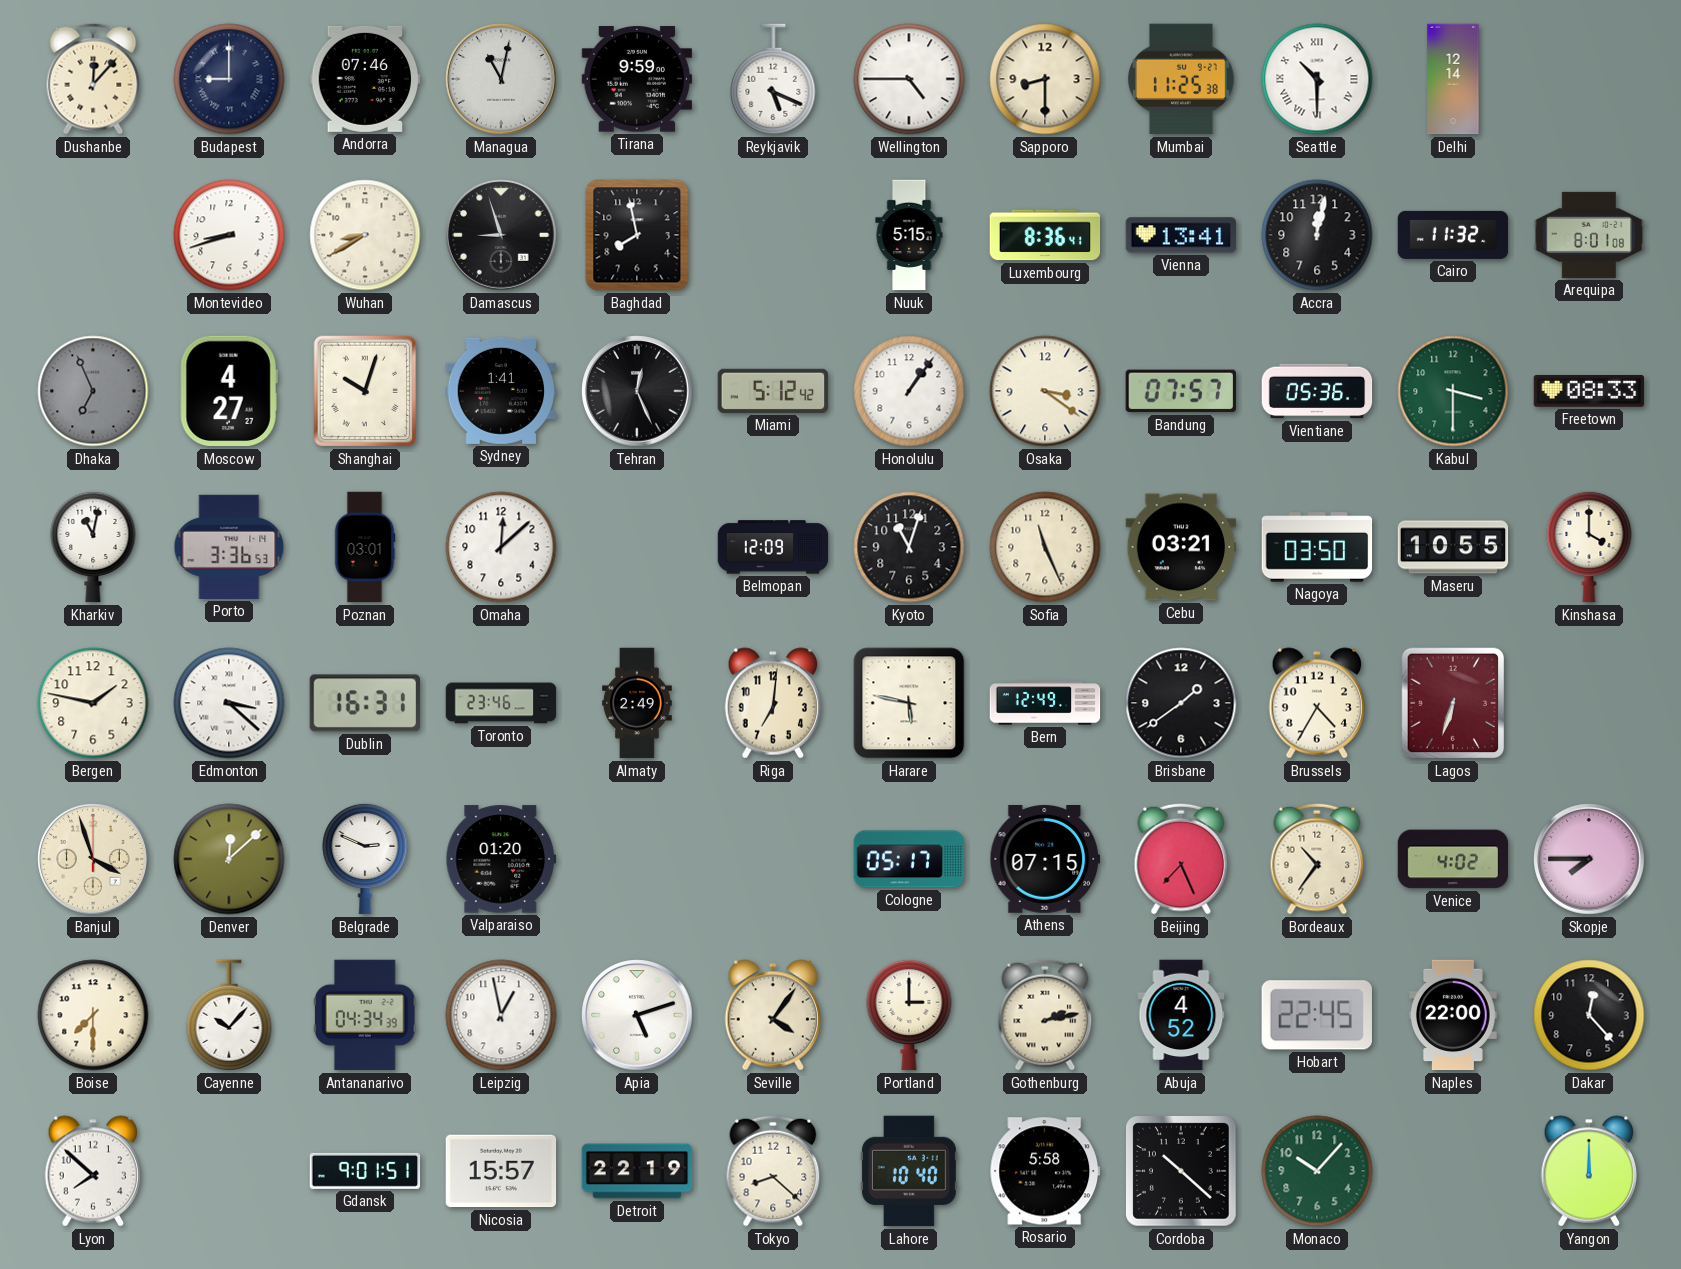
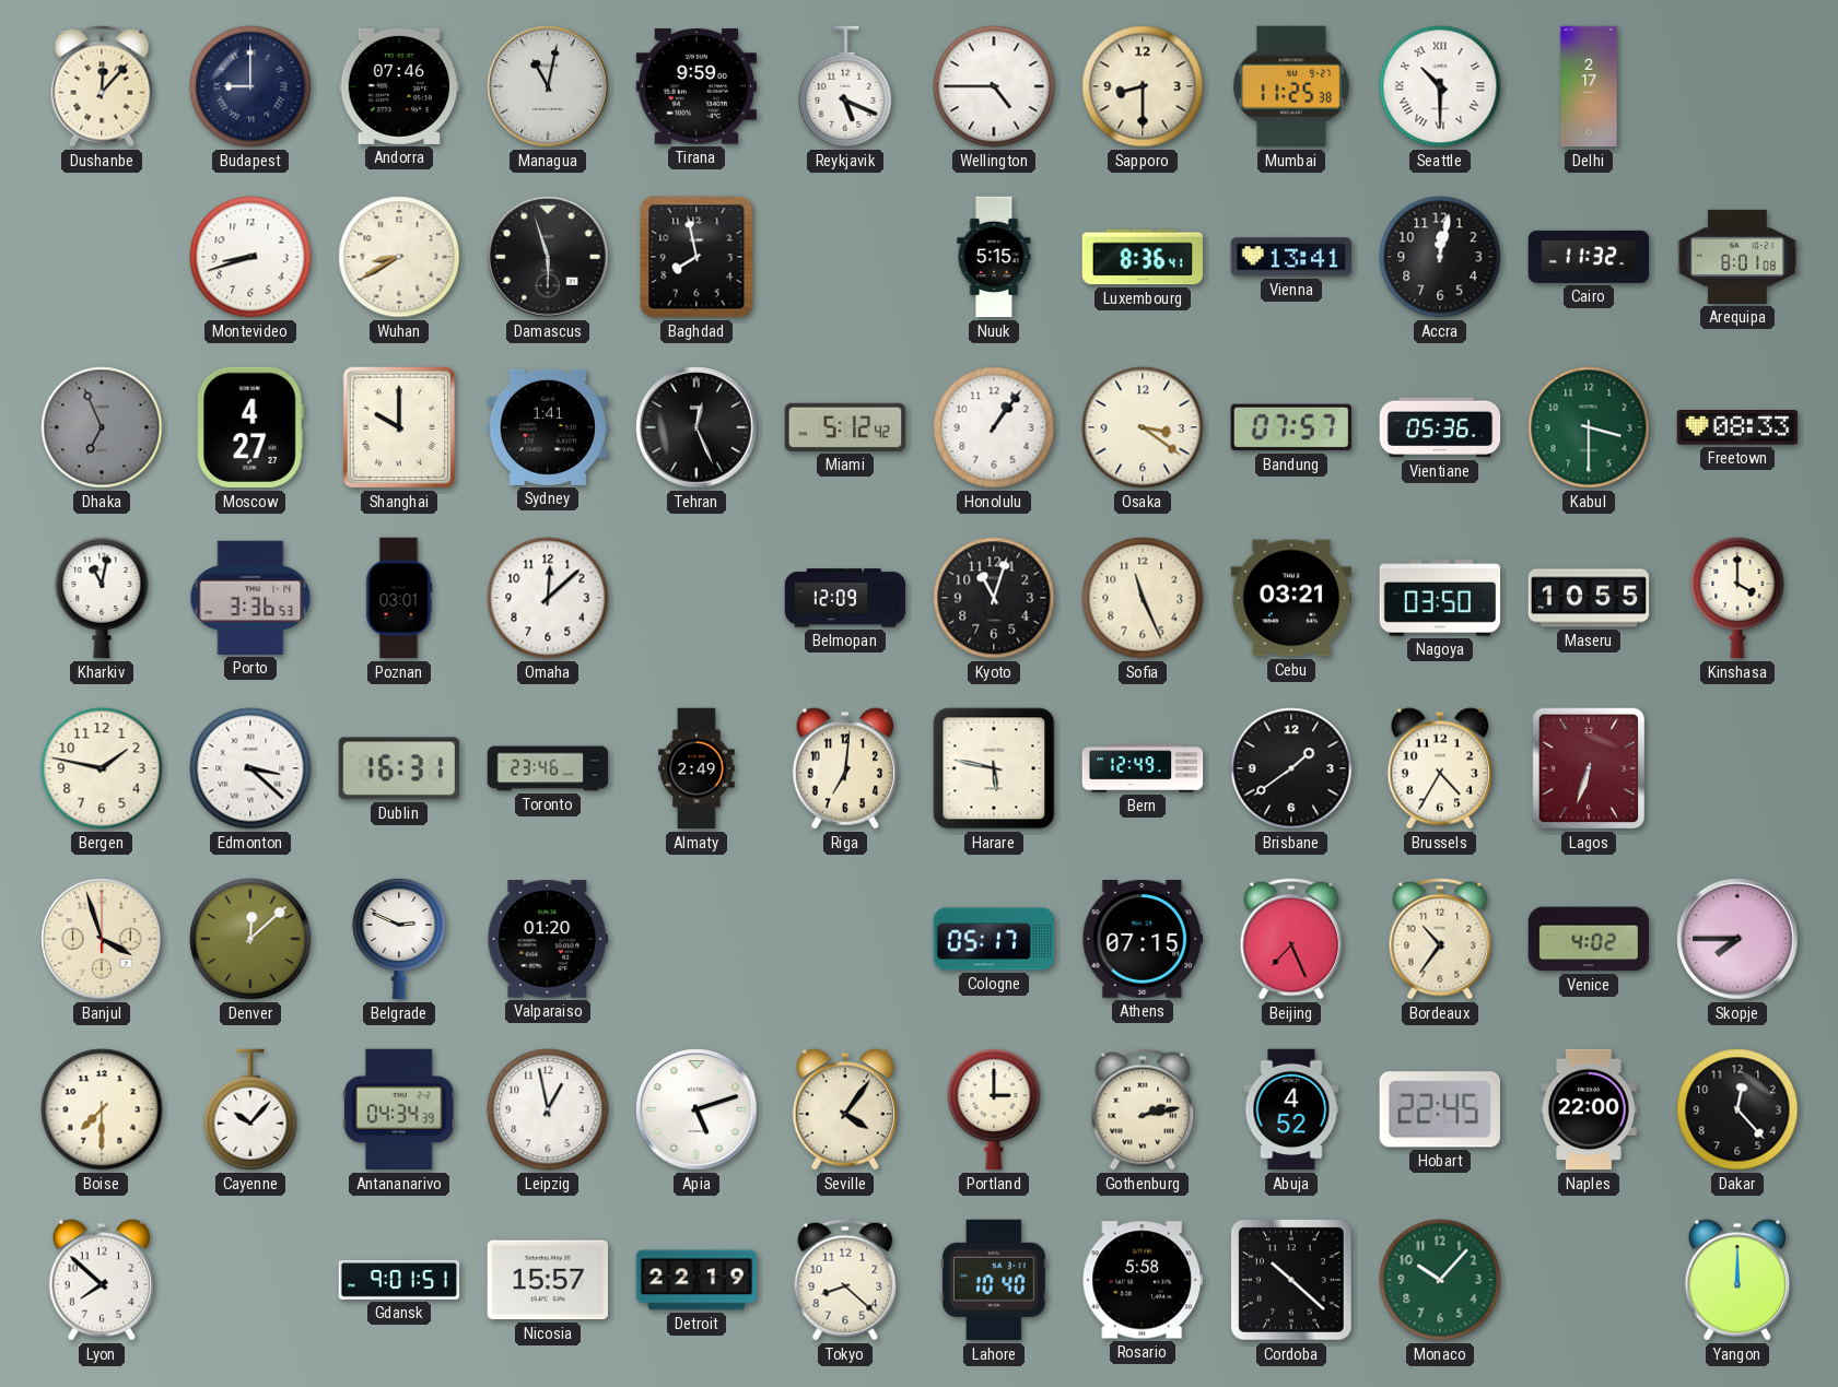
Delhi: 12:14 -> 2:17 (1589, 86)
Damascus: 8:57 -> 5:57 (548, 257)
Shanghai: 10:03 -> 10:00 (399, 427)
